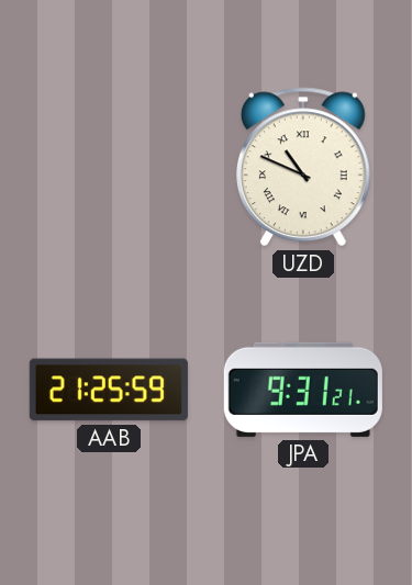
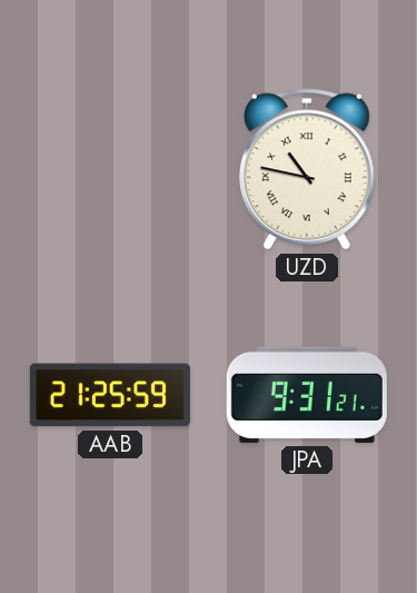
UZD: 10:49 -> 10:47 (307, 169)
